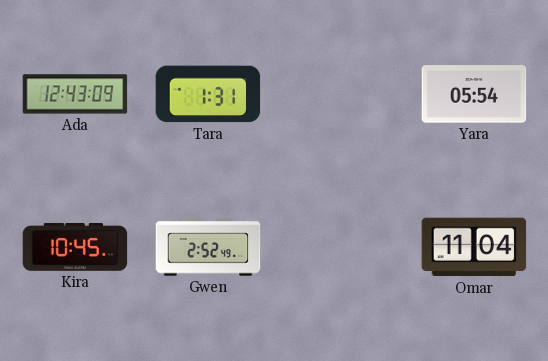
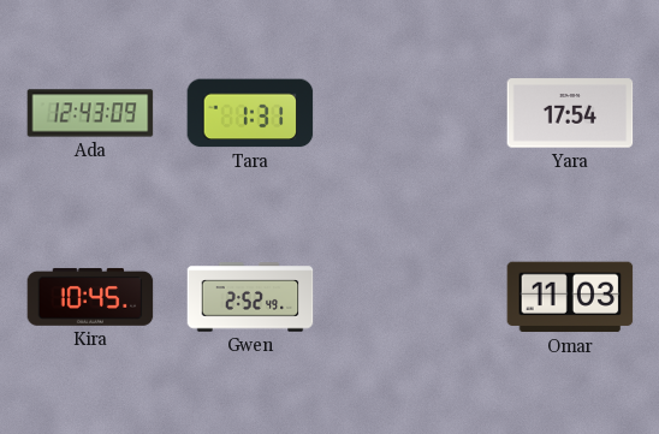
Yara: 05:54 -> 17:54 (570, 113)
Omar: 11:04 -> 11:03 (570, 297)
